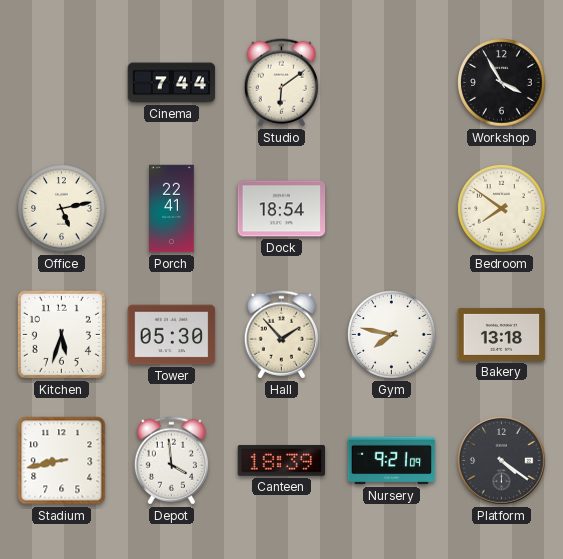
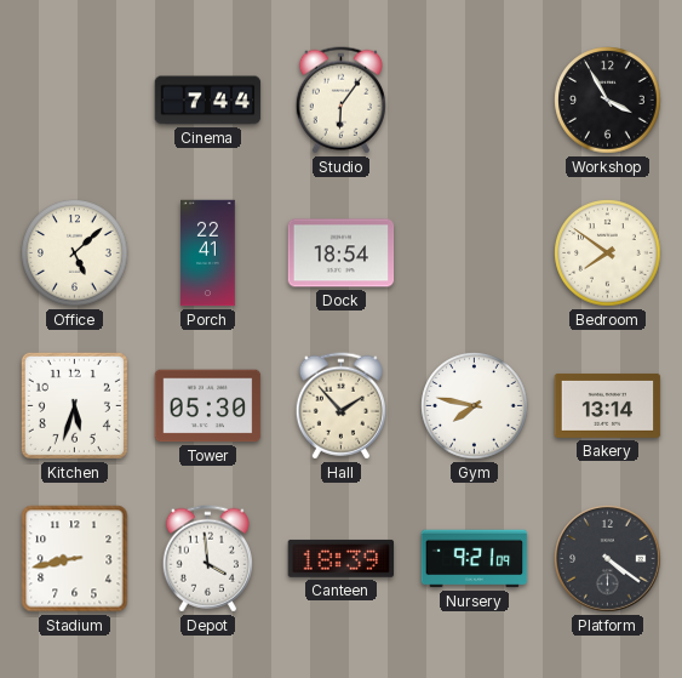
Studio: 6:09 -> 6:06 (340, 101)
Office: 5:13 -> 5:08 (75, 253)
Bakery: 13:18 -> 13:14 (608, 405)
